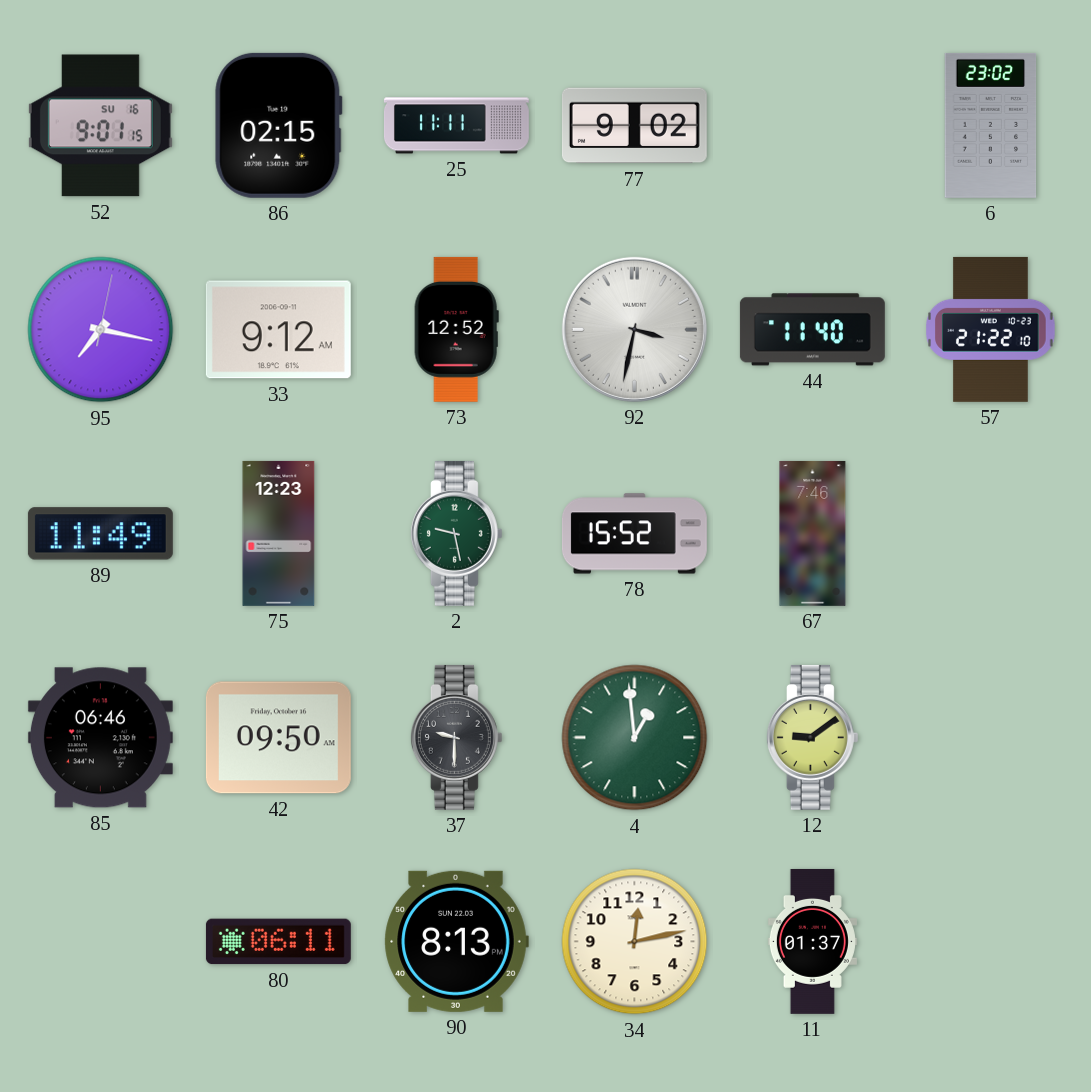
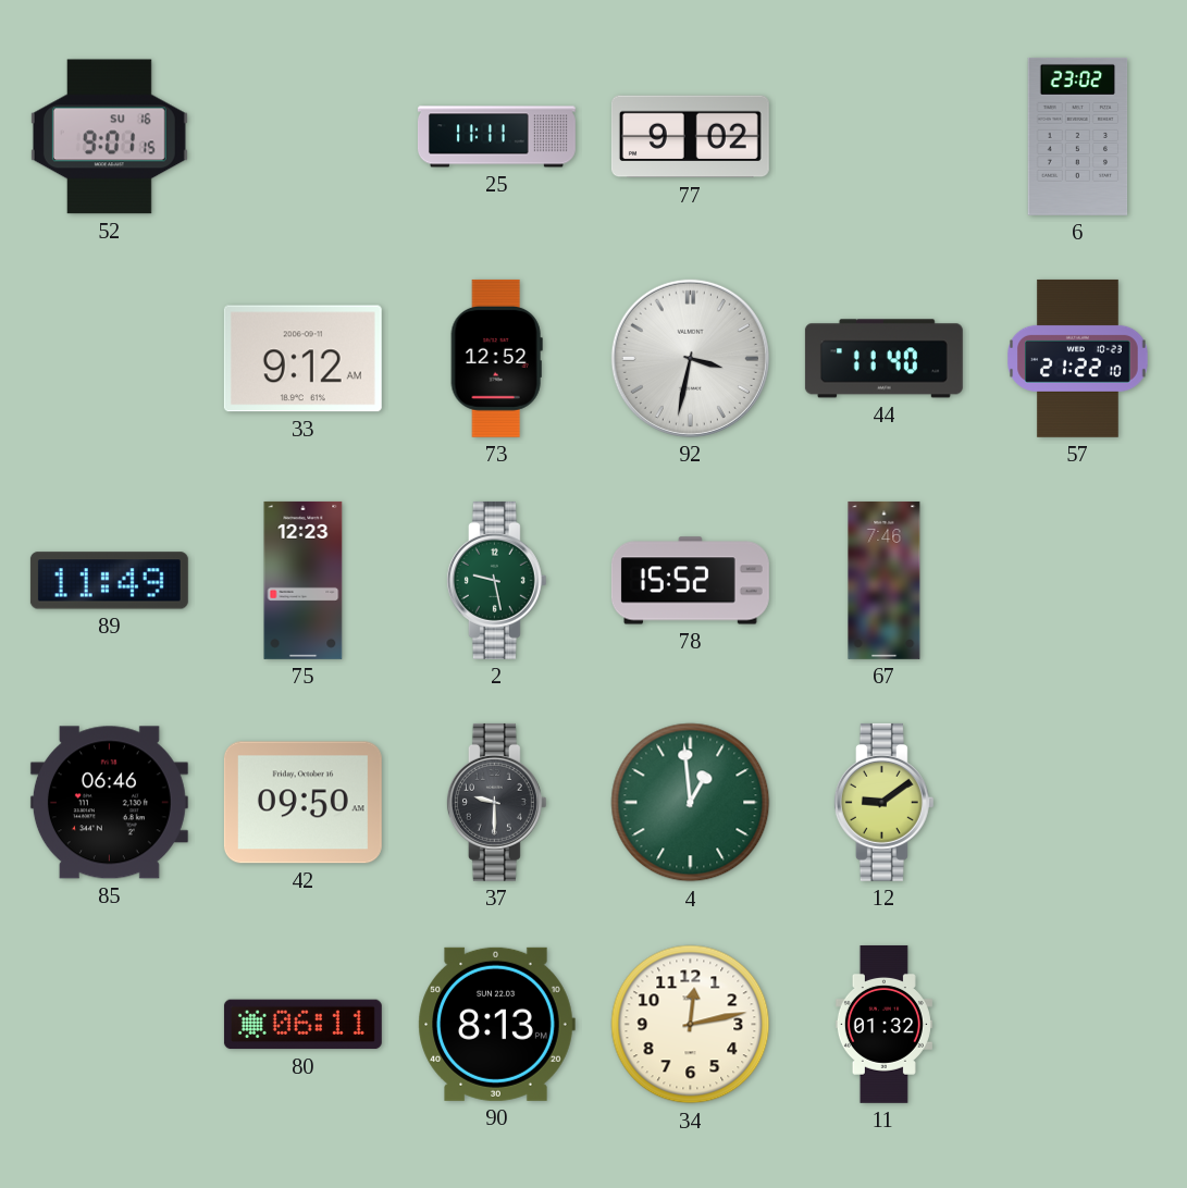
86: 02:15 -> none (279, 125)
95: 7:17 -> none (101, 330)
11: 01:37 -> 01:32 (883, 1024)
